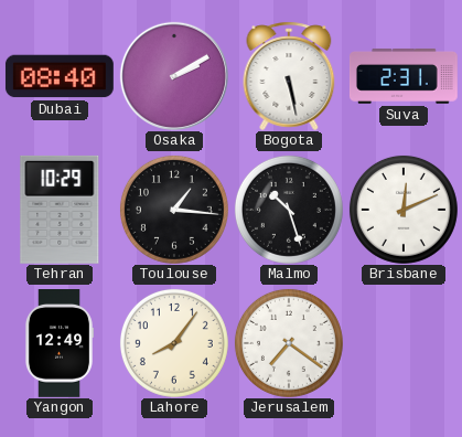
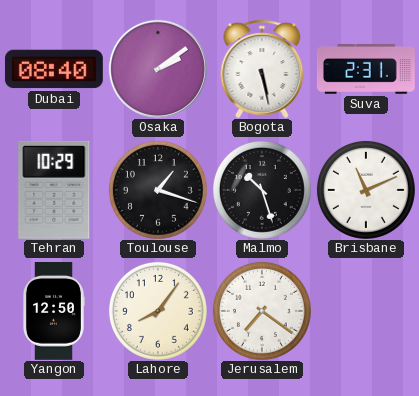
Osaka: 2:10 -> 2:09 (158, 69)
Toulouse: 1:16 -> 1:18 (158, 190)
Brisbane: 12:11 -> 11:11 (366, 190)
Yangon: 12:49 -> 12:50 (53, 312)
